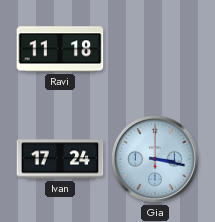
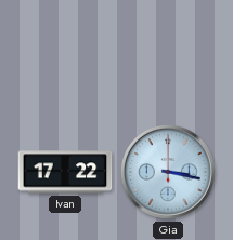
Ravi: 11:18 -> none (60, 49)
Ivan: 17:24 -> 17:22 (65, 172)
